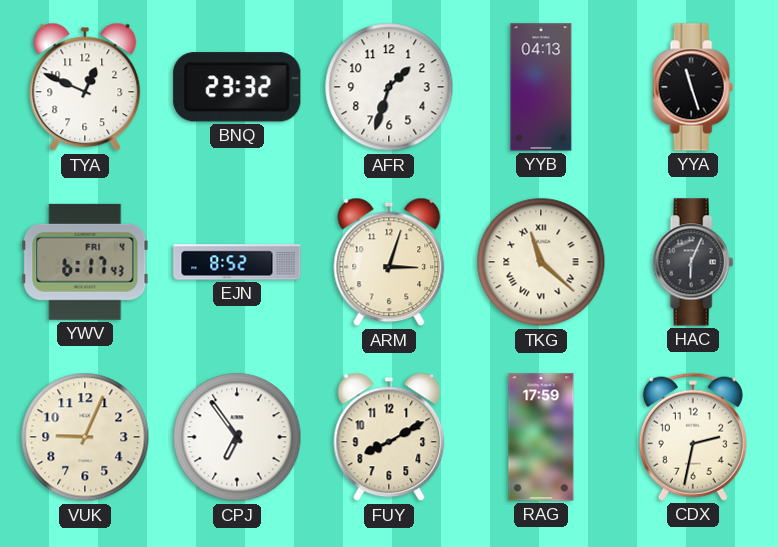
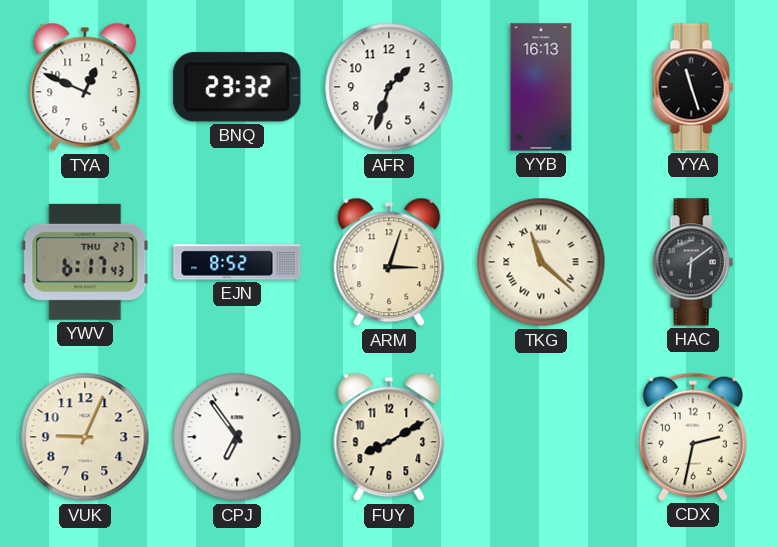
YYB: 04:13 -> 16:13 (541, 87)
YWV date: FRI 4 -> THU 27 (85, 262)
HAC: 6:04 -> 6:09 (693, 262)
RAG: 17:59 -> none (541, 437)
